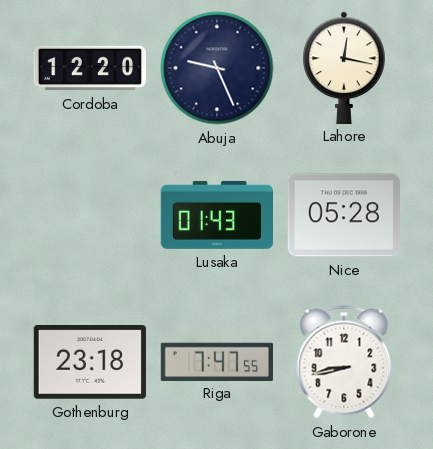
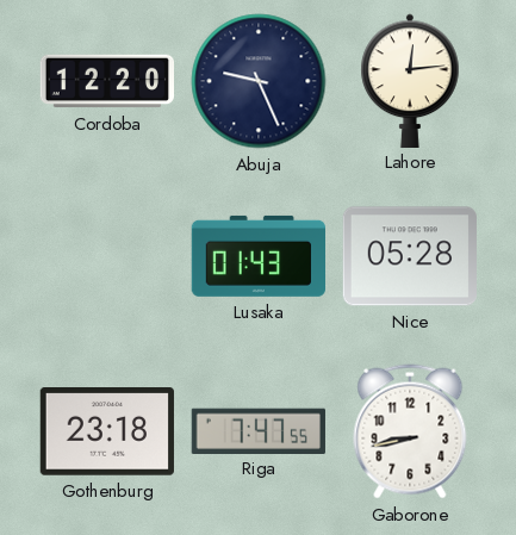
Lahore: 12:17 -> 12:14 (410, 80)
